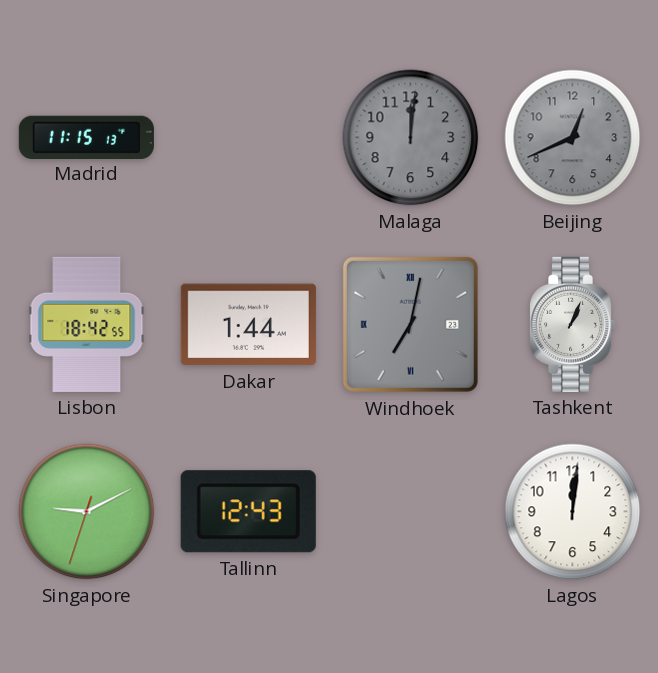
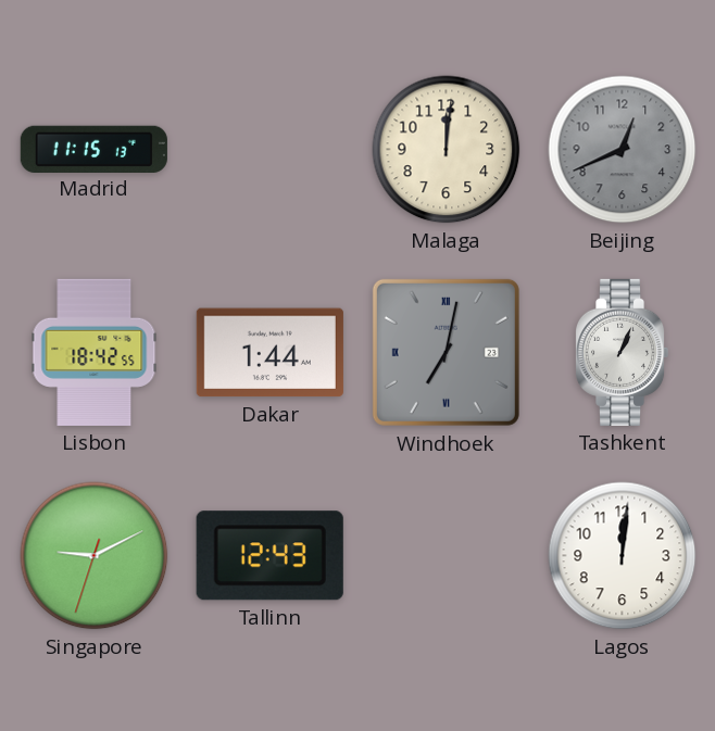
Malaga dial: grey -> cream (447, 150)
